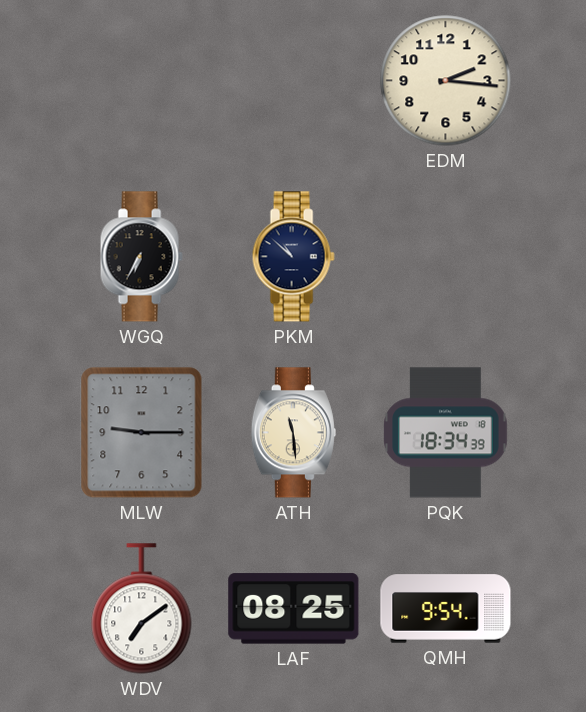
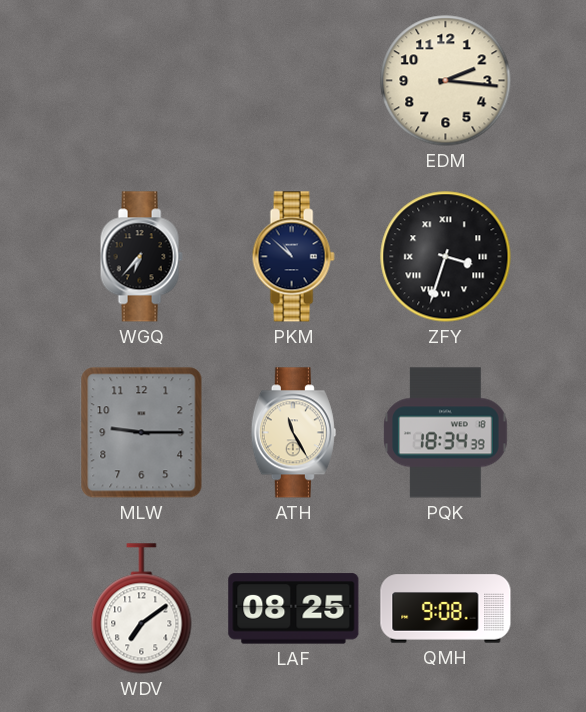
WGQ: 6:35 -> 6:37 (141, 257)
ZFY: none -> 3:33 (446, 257)
ATH: 11:29 -> 11:25 (293, 433)
QMH: 9:54 -> 9:08 (446, 609)
